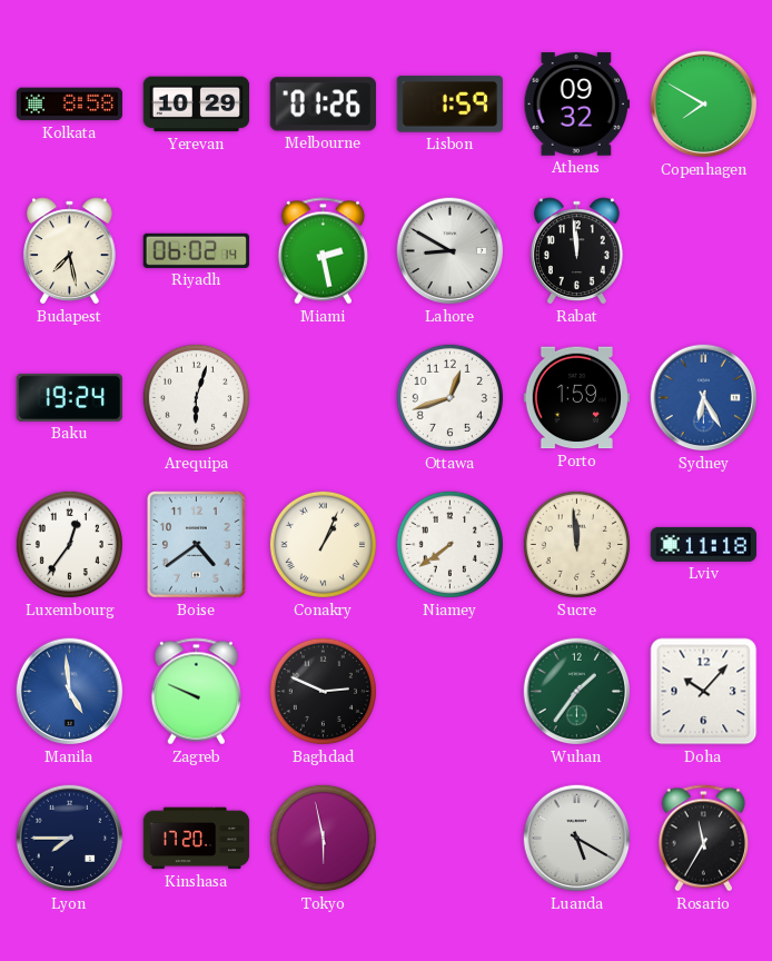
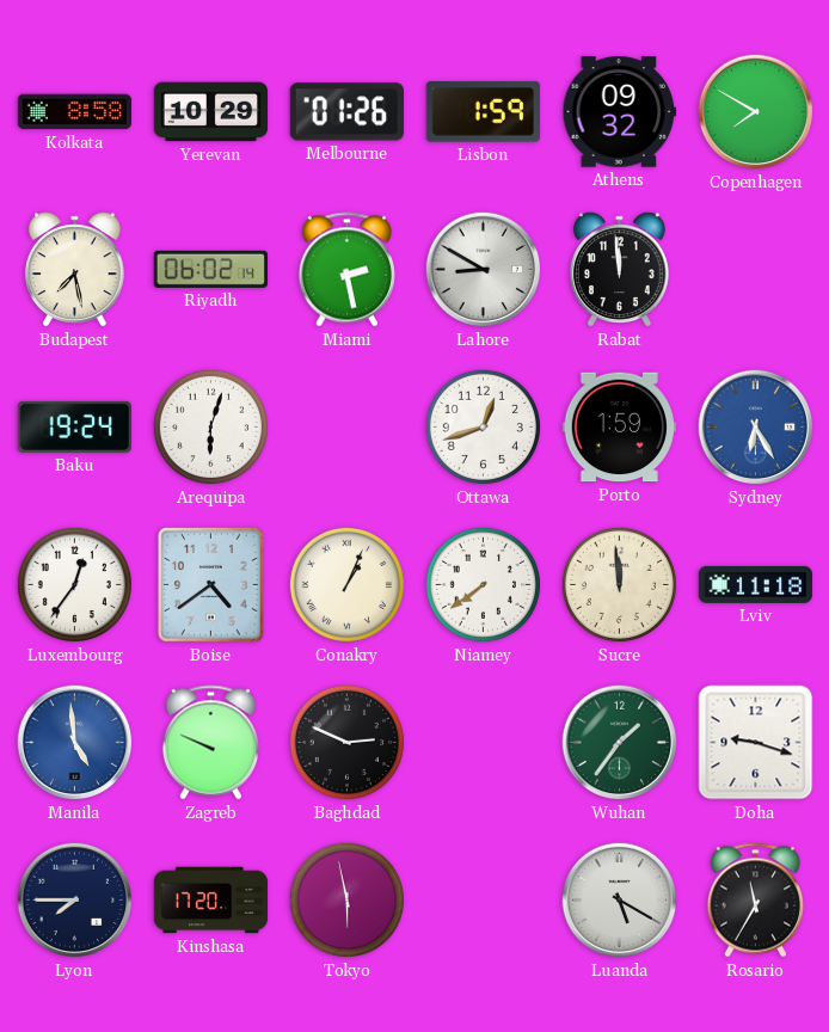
Doha: 10:07 -> 9:18 (756, 743)
